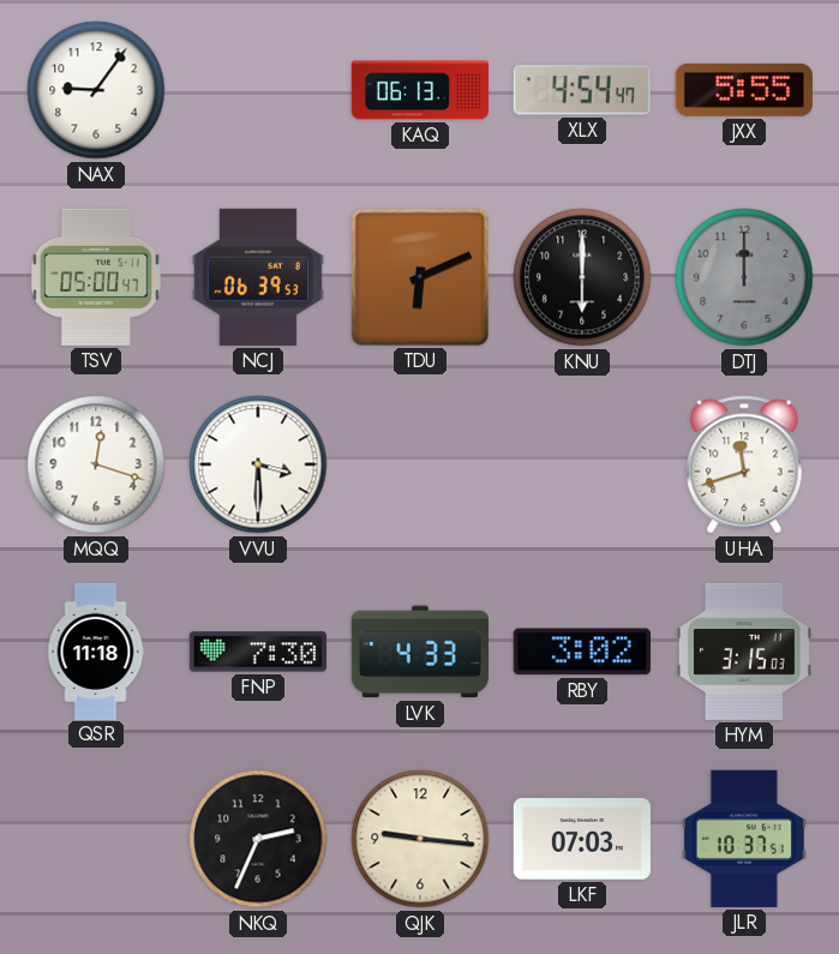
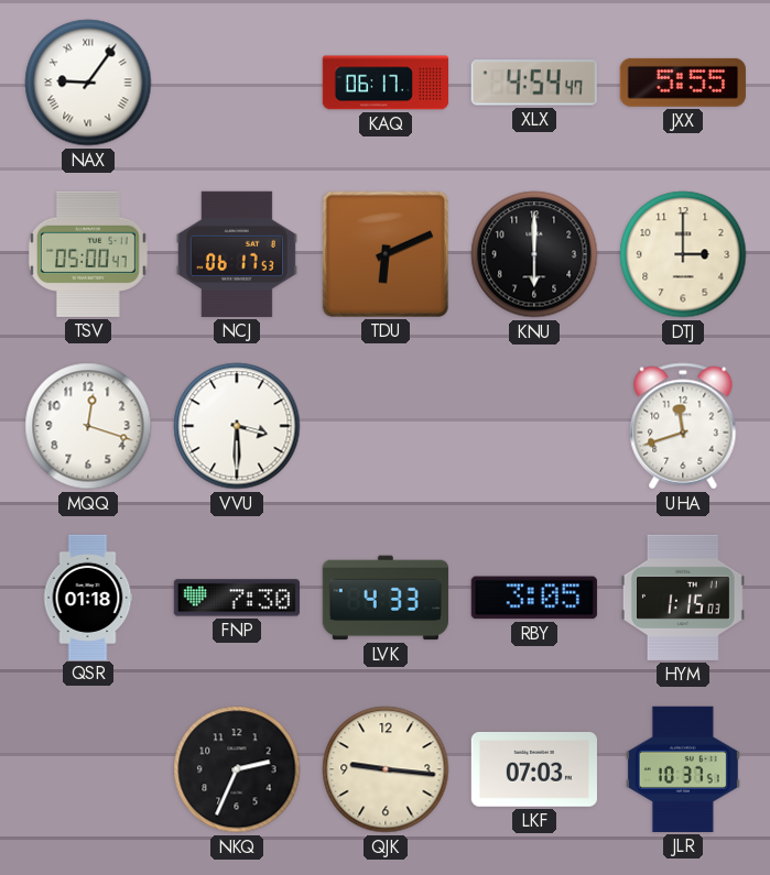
NAX numerals: Arabic -> Roman (88, 83)
KAQ: 06:13 -> 06:17 (384, 83)
NCJ: 06:39 -> 06:17 (237, 254)
DTJ: 12:00 -> 3:00 (683, 254)
DTJ dial: grey -> cream (683, 254)
QSR: 11:18 -> 01:18 (88, 597)
RBY: 3:02 -> 3:05 (534, 598)
HYM: 3:15 -> 1:15 (683, 598)
